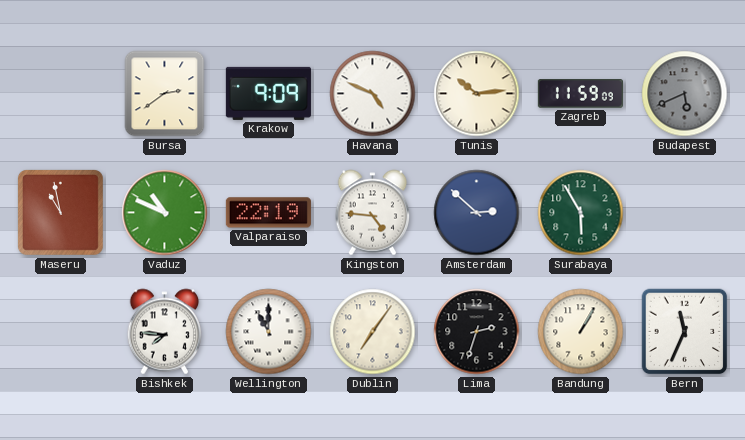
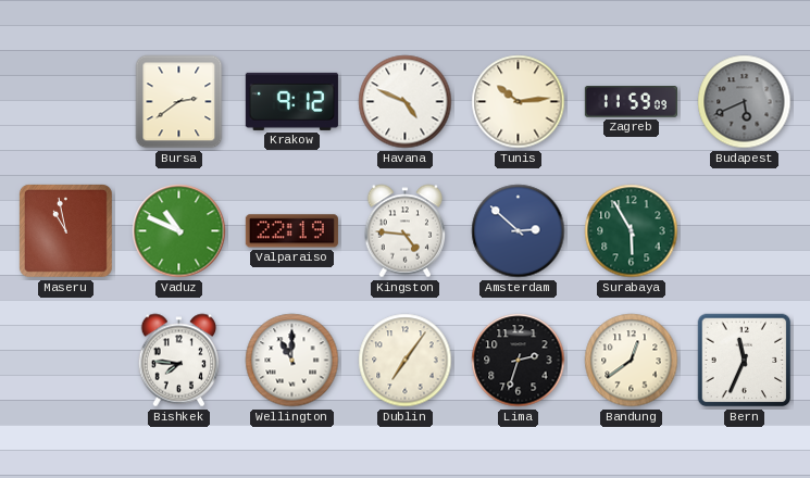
Krakow: 9:09 -> 9:12 (291, 101)
Bandung: 1:05 -> 12:39 (632, 361)
